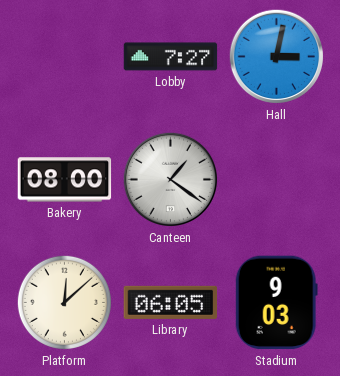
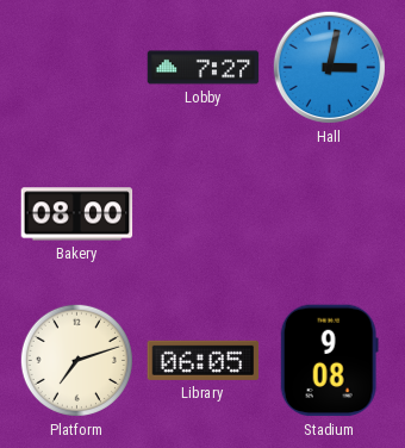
Canteen: 1:21 -> none (171, 180)
Platform: 12:08 -> 7:12 (76, 360)
Stadium: 9:03 -> 9:08 (329, 361)
